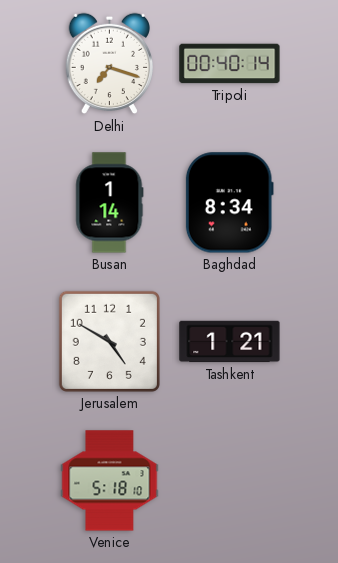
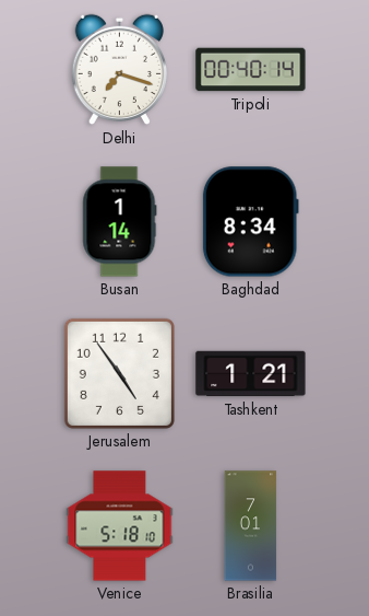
Jerusalem: 4:50 -> 4:54 (119, 373)
Brasilia: none -> 7:01 (251, 526)
